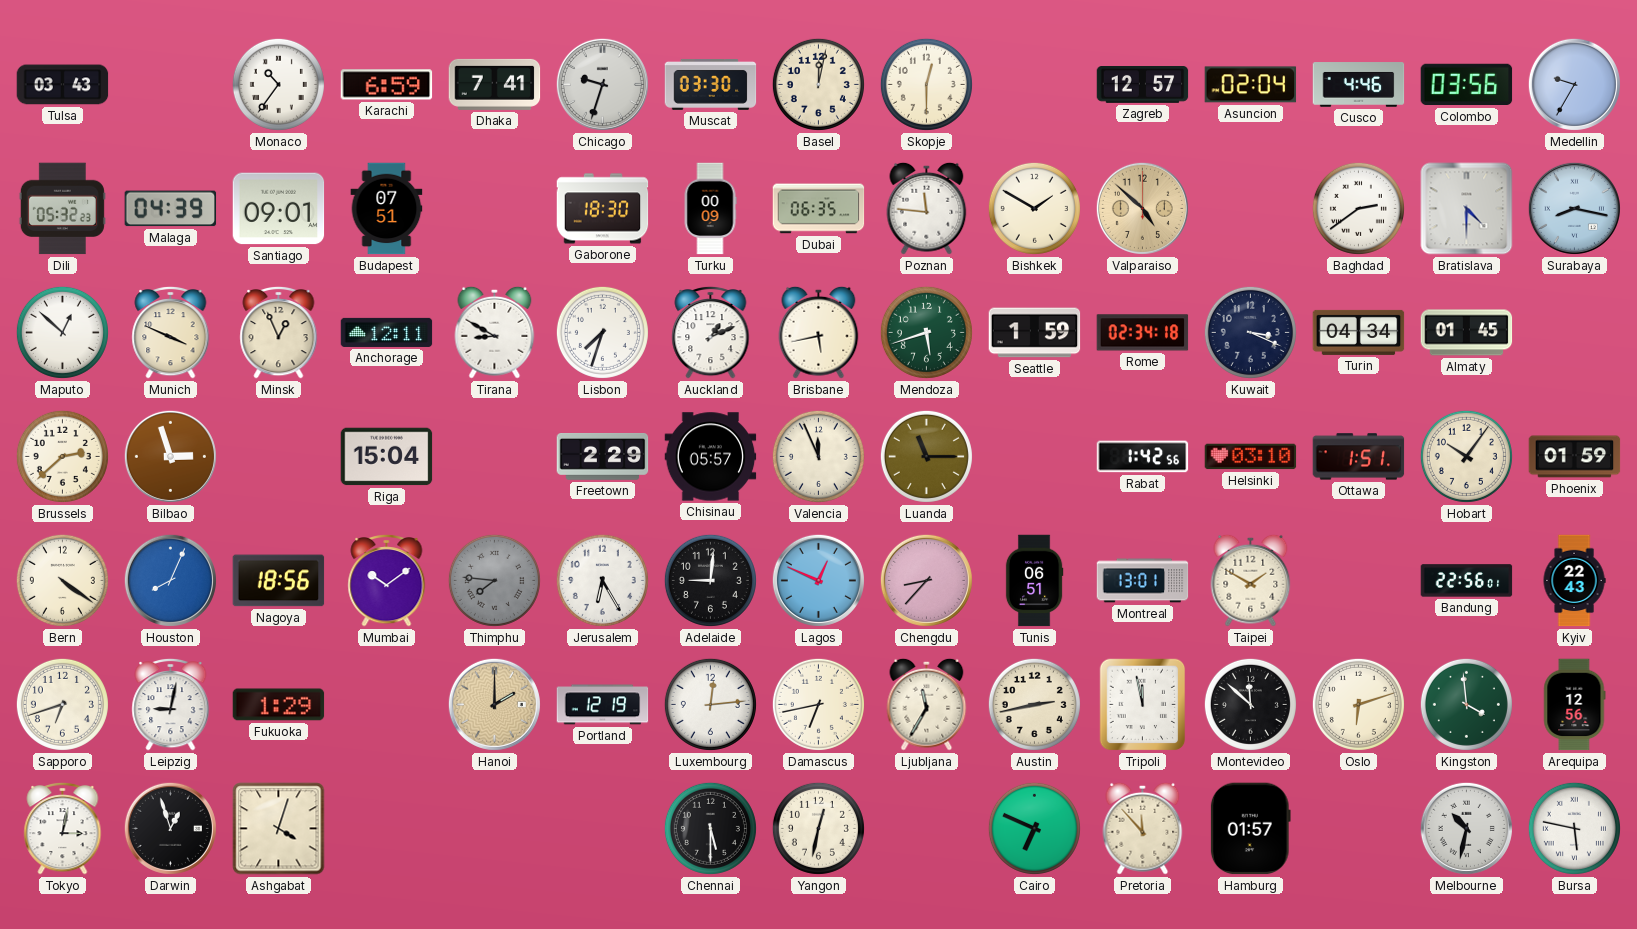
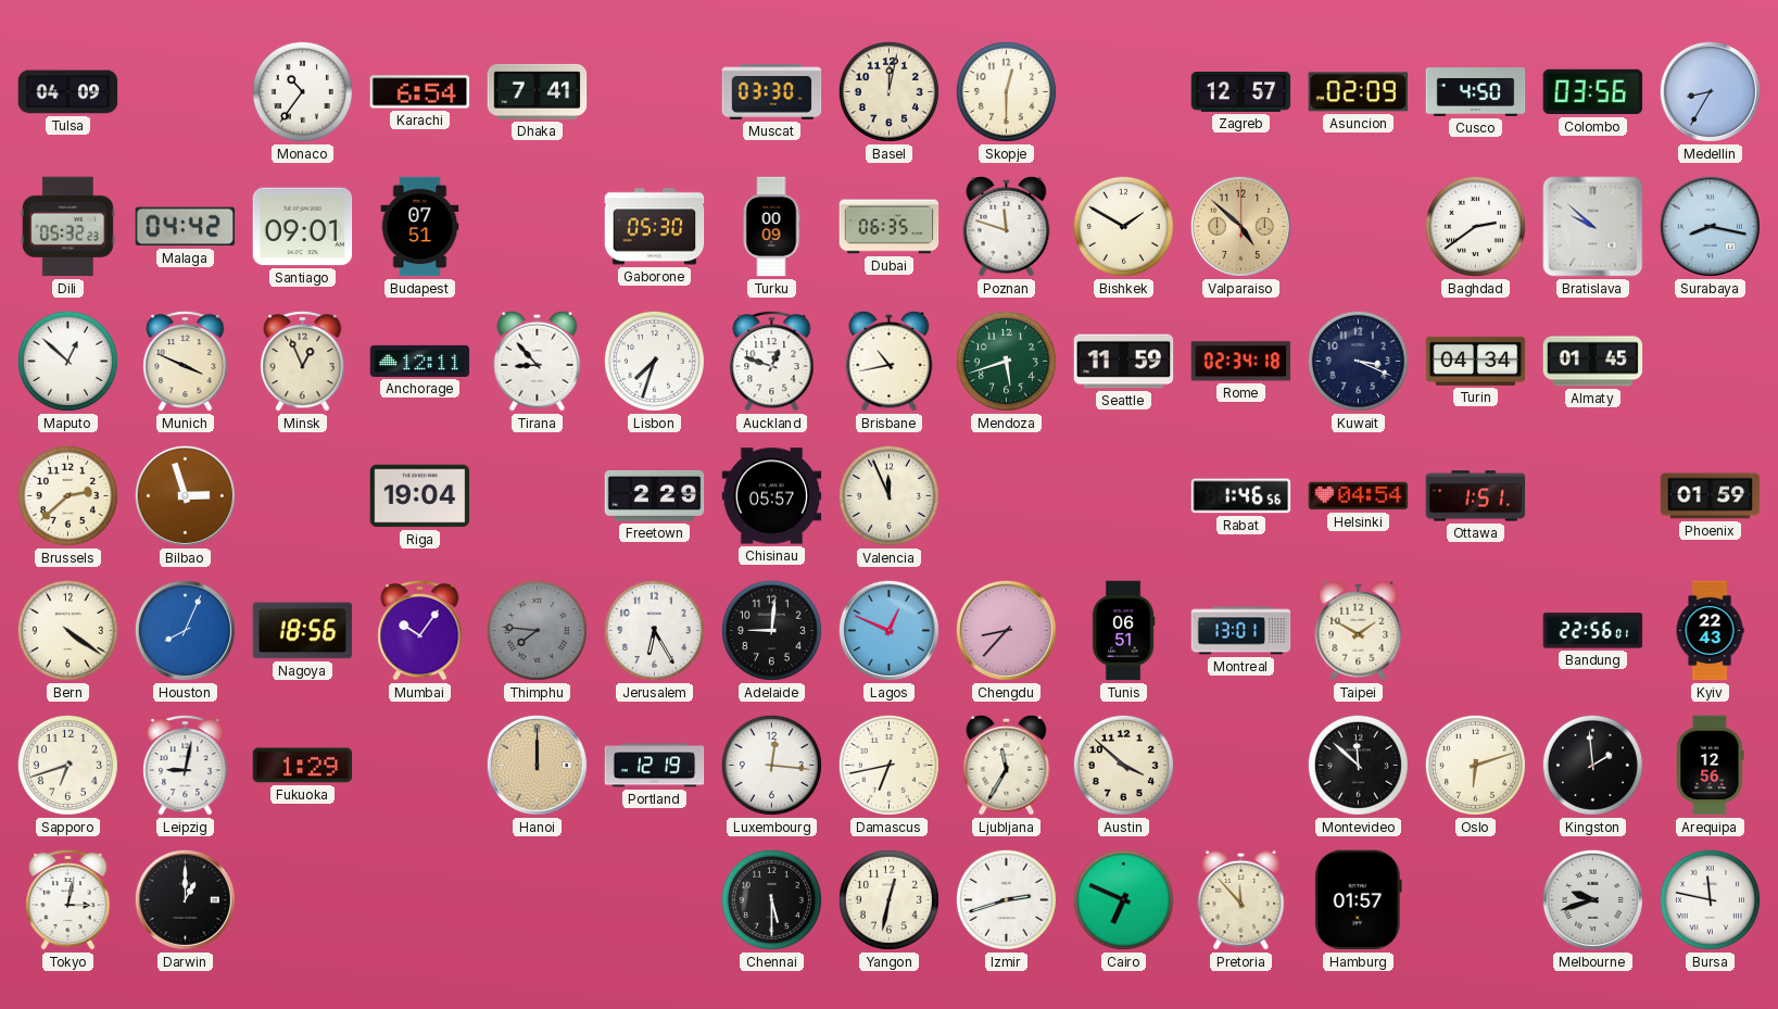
Tulsa: 03:43 -> 04:09 (68, 92)
Karachi: 6:59 -> 6:54 (420, 92)
Chicago: 9:33 -> none (602, 84)
Asuncion: 02:04 -> 02:09 (1359, 92)
Cusco: 4:46 -> 4:50 (1476, 92)
Medellin: 9:35 -> 8:35 (1710, 91)
Malaga: 04:39 -> 04:42 (186, 227)
Gaborone: 18:30 -> 05:30 (655, 227)
Poznan: 11:46 -> 11:48 (1007, 226)
Bratislava: 4:30 -> 9:52 (1593, 227)
Tirana: 8:50 -> 8:53 (538, 361)
Auckland: 1:11 -> 12:48 (772, 361)
Brisbane: 5:43 -> 10:43 (890, 361)
Seattle: 1:59 -> 11:59 (1124, 362)
Riga: 15:04 -> 19:04 (420, 496)
Luanda: 11:15 -> none (926, 456)
Rabat: 1:42 -> 1:46 (1241, 496)
Helsinki: 03:10 -> 04:54 (1359, 496)
Hobart: 10:06 -> none (1466, 456)
Mumbai: 10:09 -> 10:06 (420, 630)
Hanoi: 2:00 -> 12:00 (537, 765)
Luxembourg: 12:14 -> 12:16 (771, 765)
Austin: 2:43 -> 3:52 (1123, 765)
Tripoli: 11:58 -> none (1143, 705)
Kingston: 3:59 -> 1:59 (1592, 765)
Kingston dial: green -> black (1592, 765)
Darwin: 12:57 -> 1:00 (185, 899)
Ashgabat: 4:03 -> none (279, 829)
Izmir: none -> 2:42 (1006, 899)
Melbourne: 10:32 -> 9:42 (1592, 899)
Bursa: 5:47 -> 11:47 (1710, 899)
